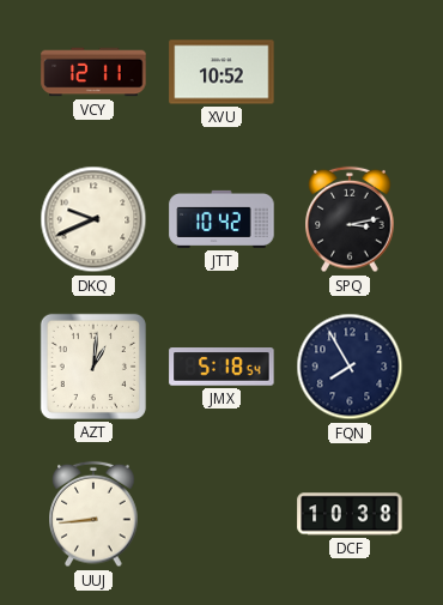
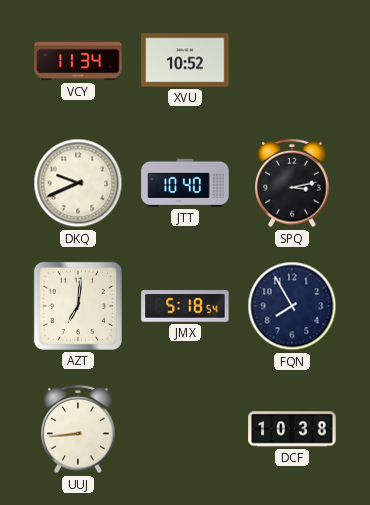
VCY: 12:11 -> 11:34 (78, 60)
JTT: 10:42 -> 10:40 (185, 183)
AZT: 1:01 -> 7:01 (78, 306)
